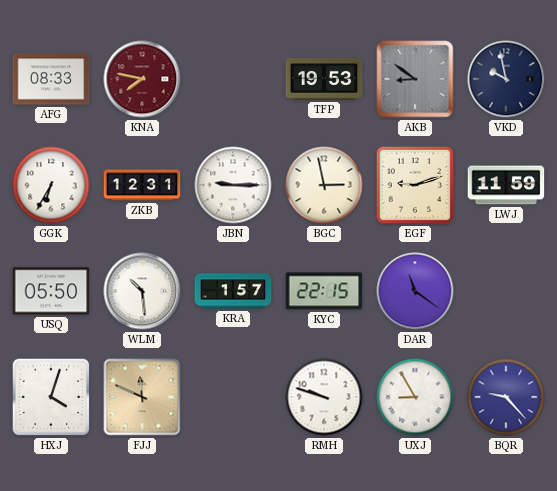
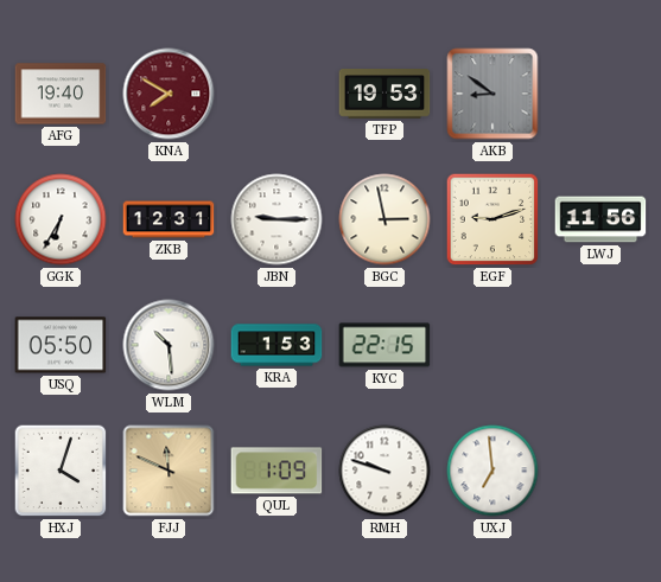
AFG: 08:33 -> 19:40 (61, 94)
KNA: 7:47 -> 7:50 (169, 94)
VKD: 9:58 -> none (506, 79)
LWJ: 11:59 -> 11:56 (600, 219)
KRA: 1:57 -> 1:53 (277, 345)
DAR: 11:21 -> none (415, 291)
QUL: none -> 1:09 (277, 471)
UXJ: 8:55 -> 6:59 (492, 471)
BQR: 9:23 -> none (506, 397)
